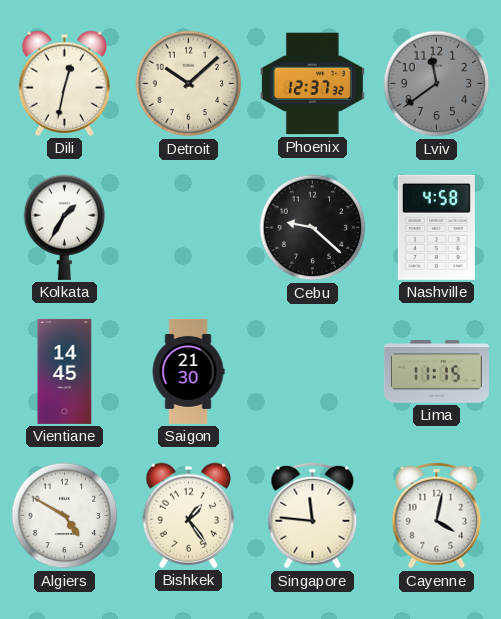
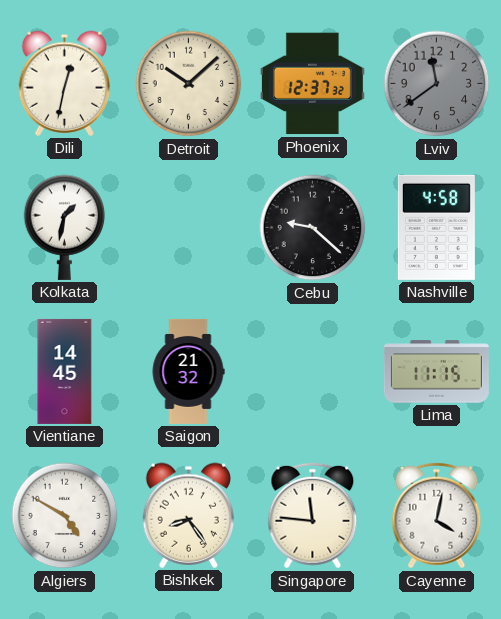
Kolkata: 1:35 -> 1:32 (65, 227)
Saigon: 21:30 -> 21:32 (188, 371)
Bishkek: 1:24 -> 8:24 (189, 515)
